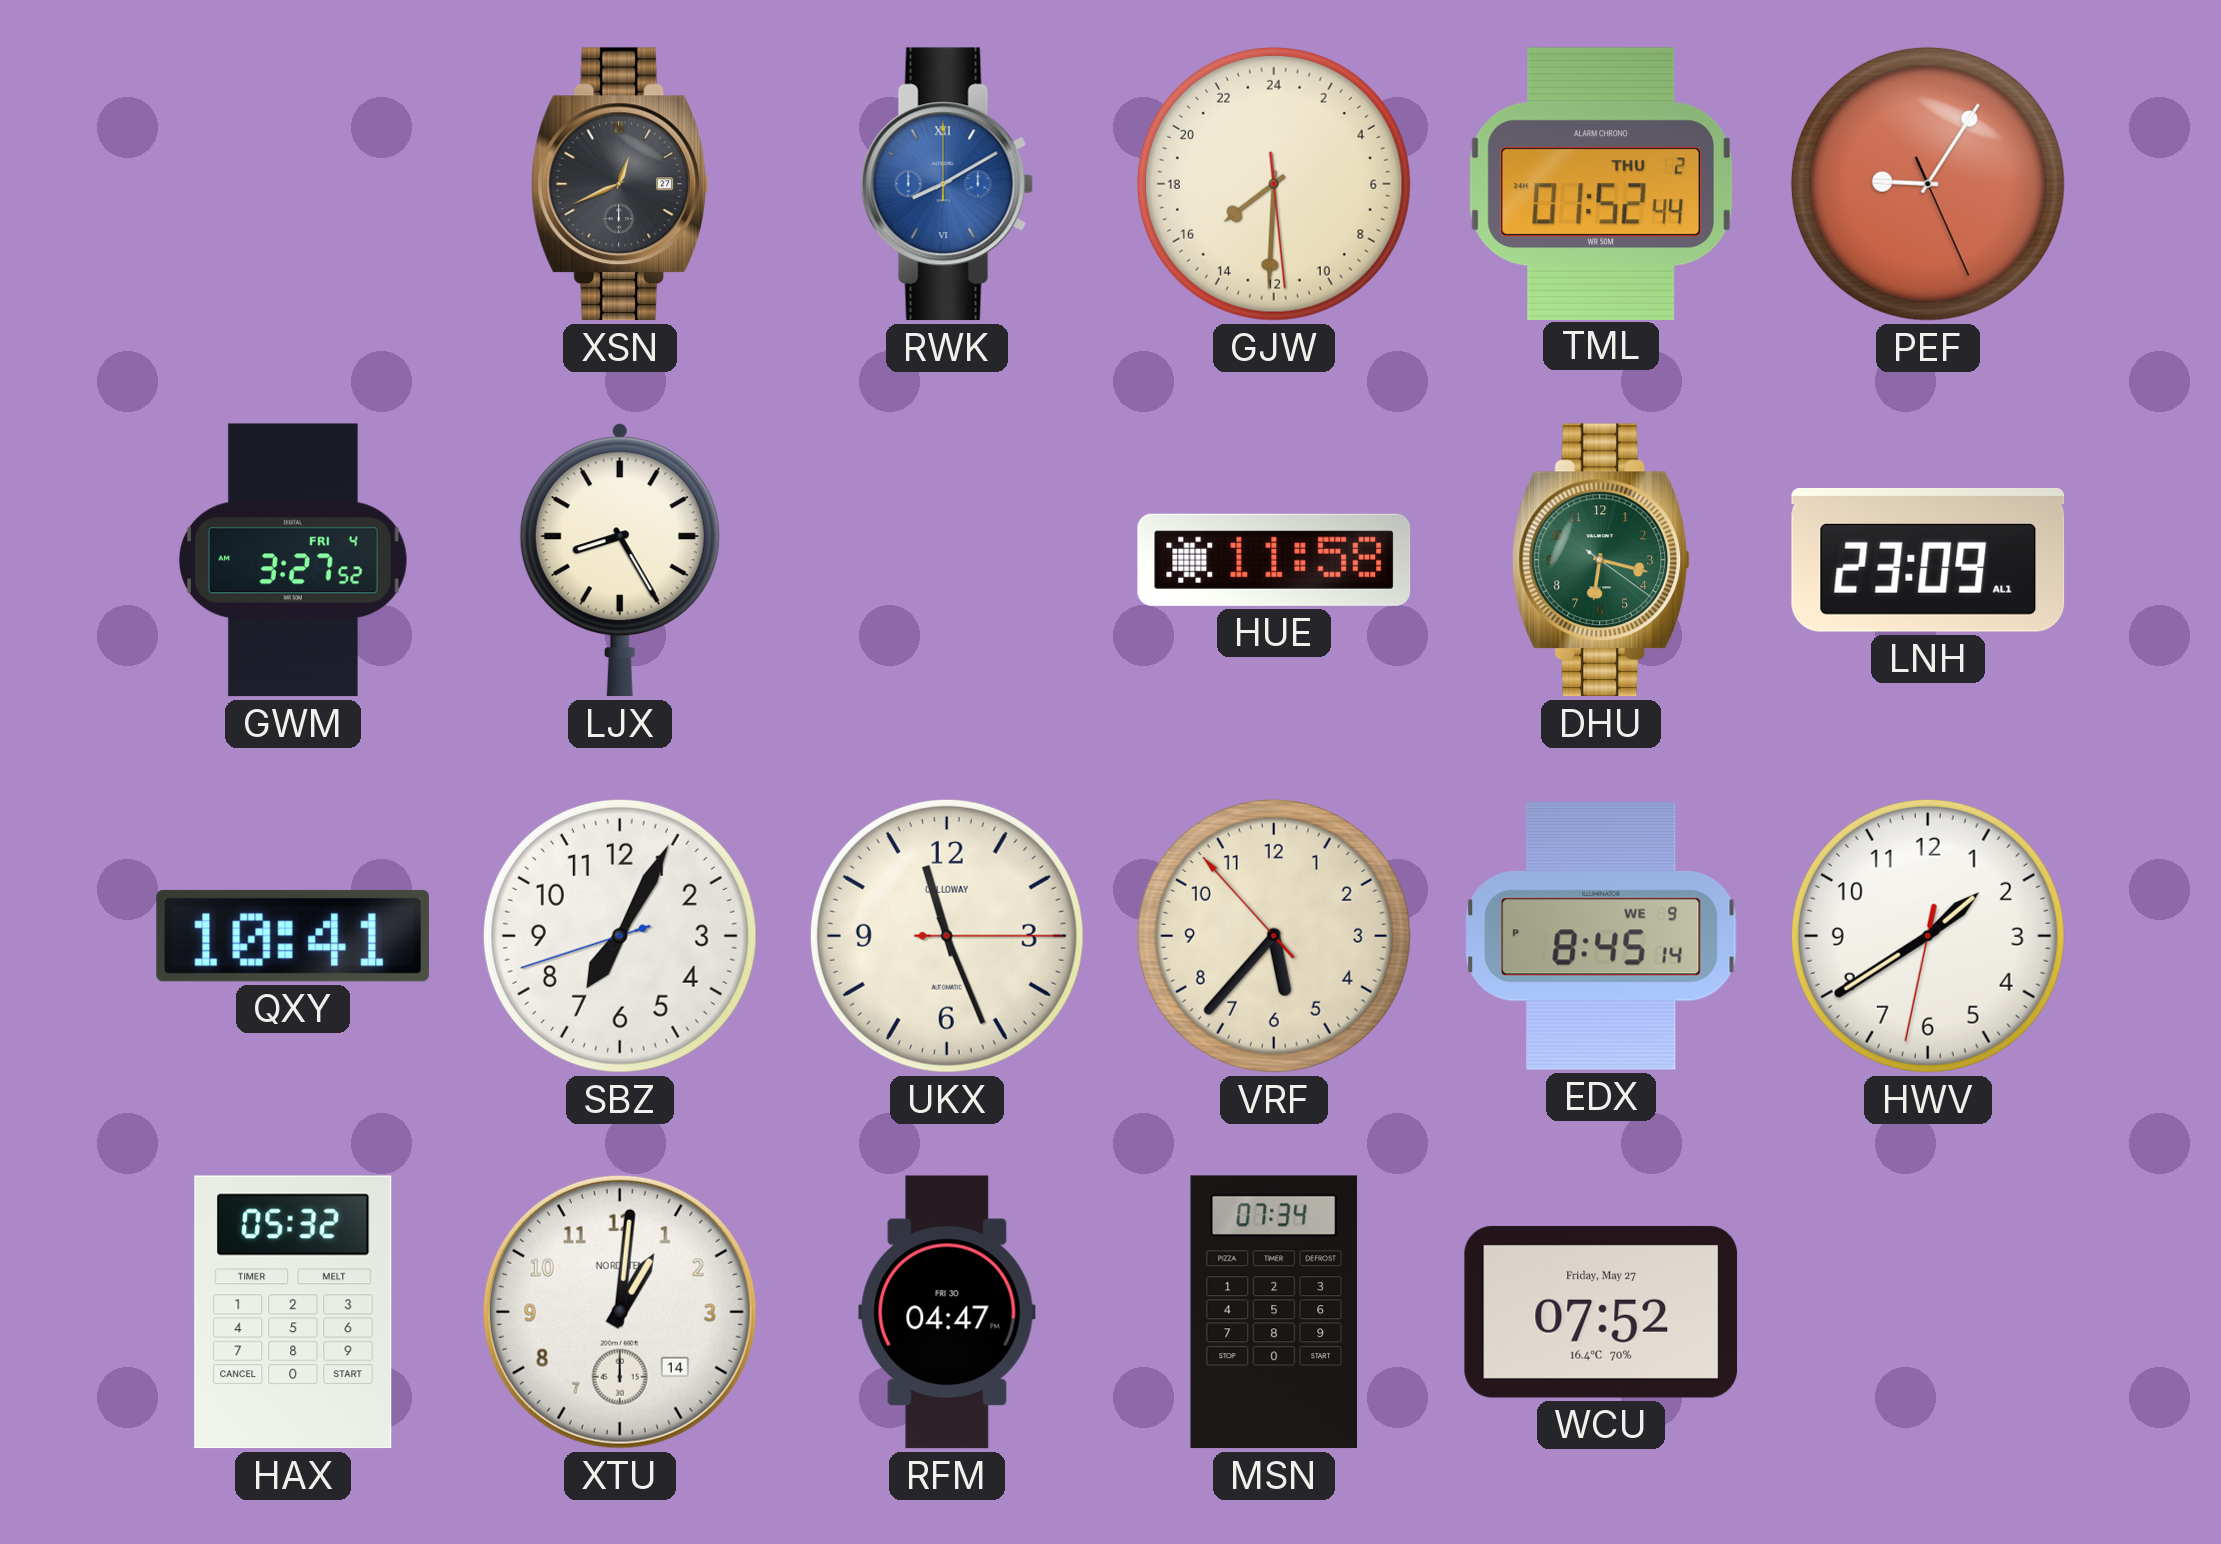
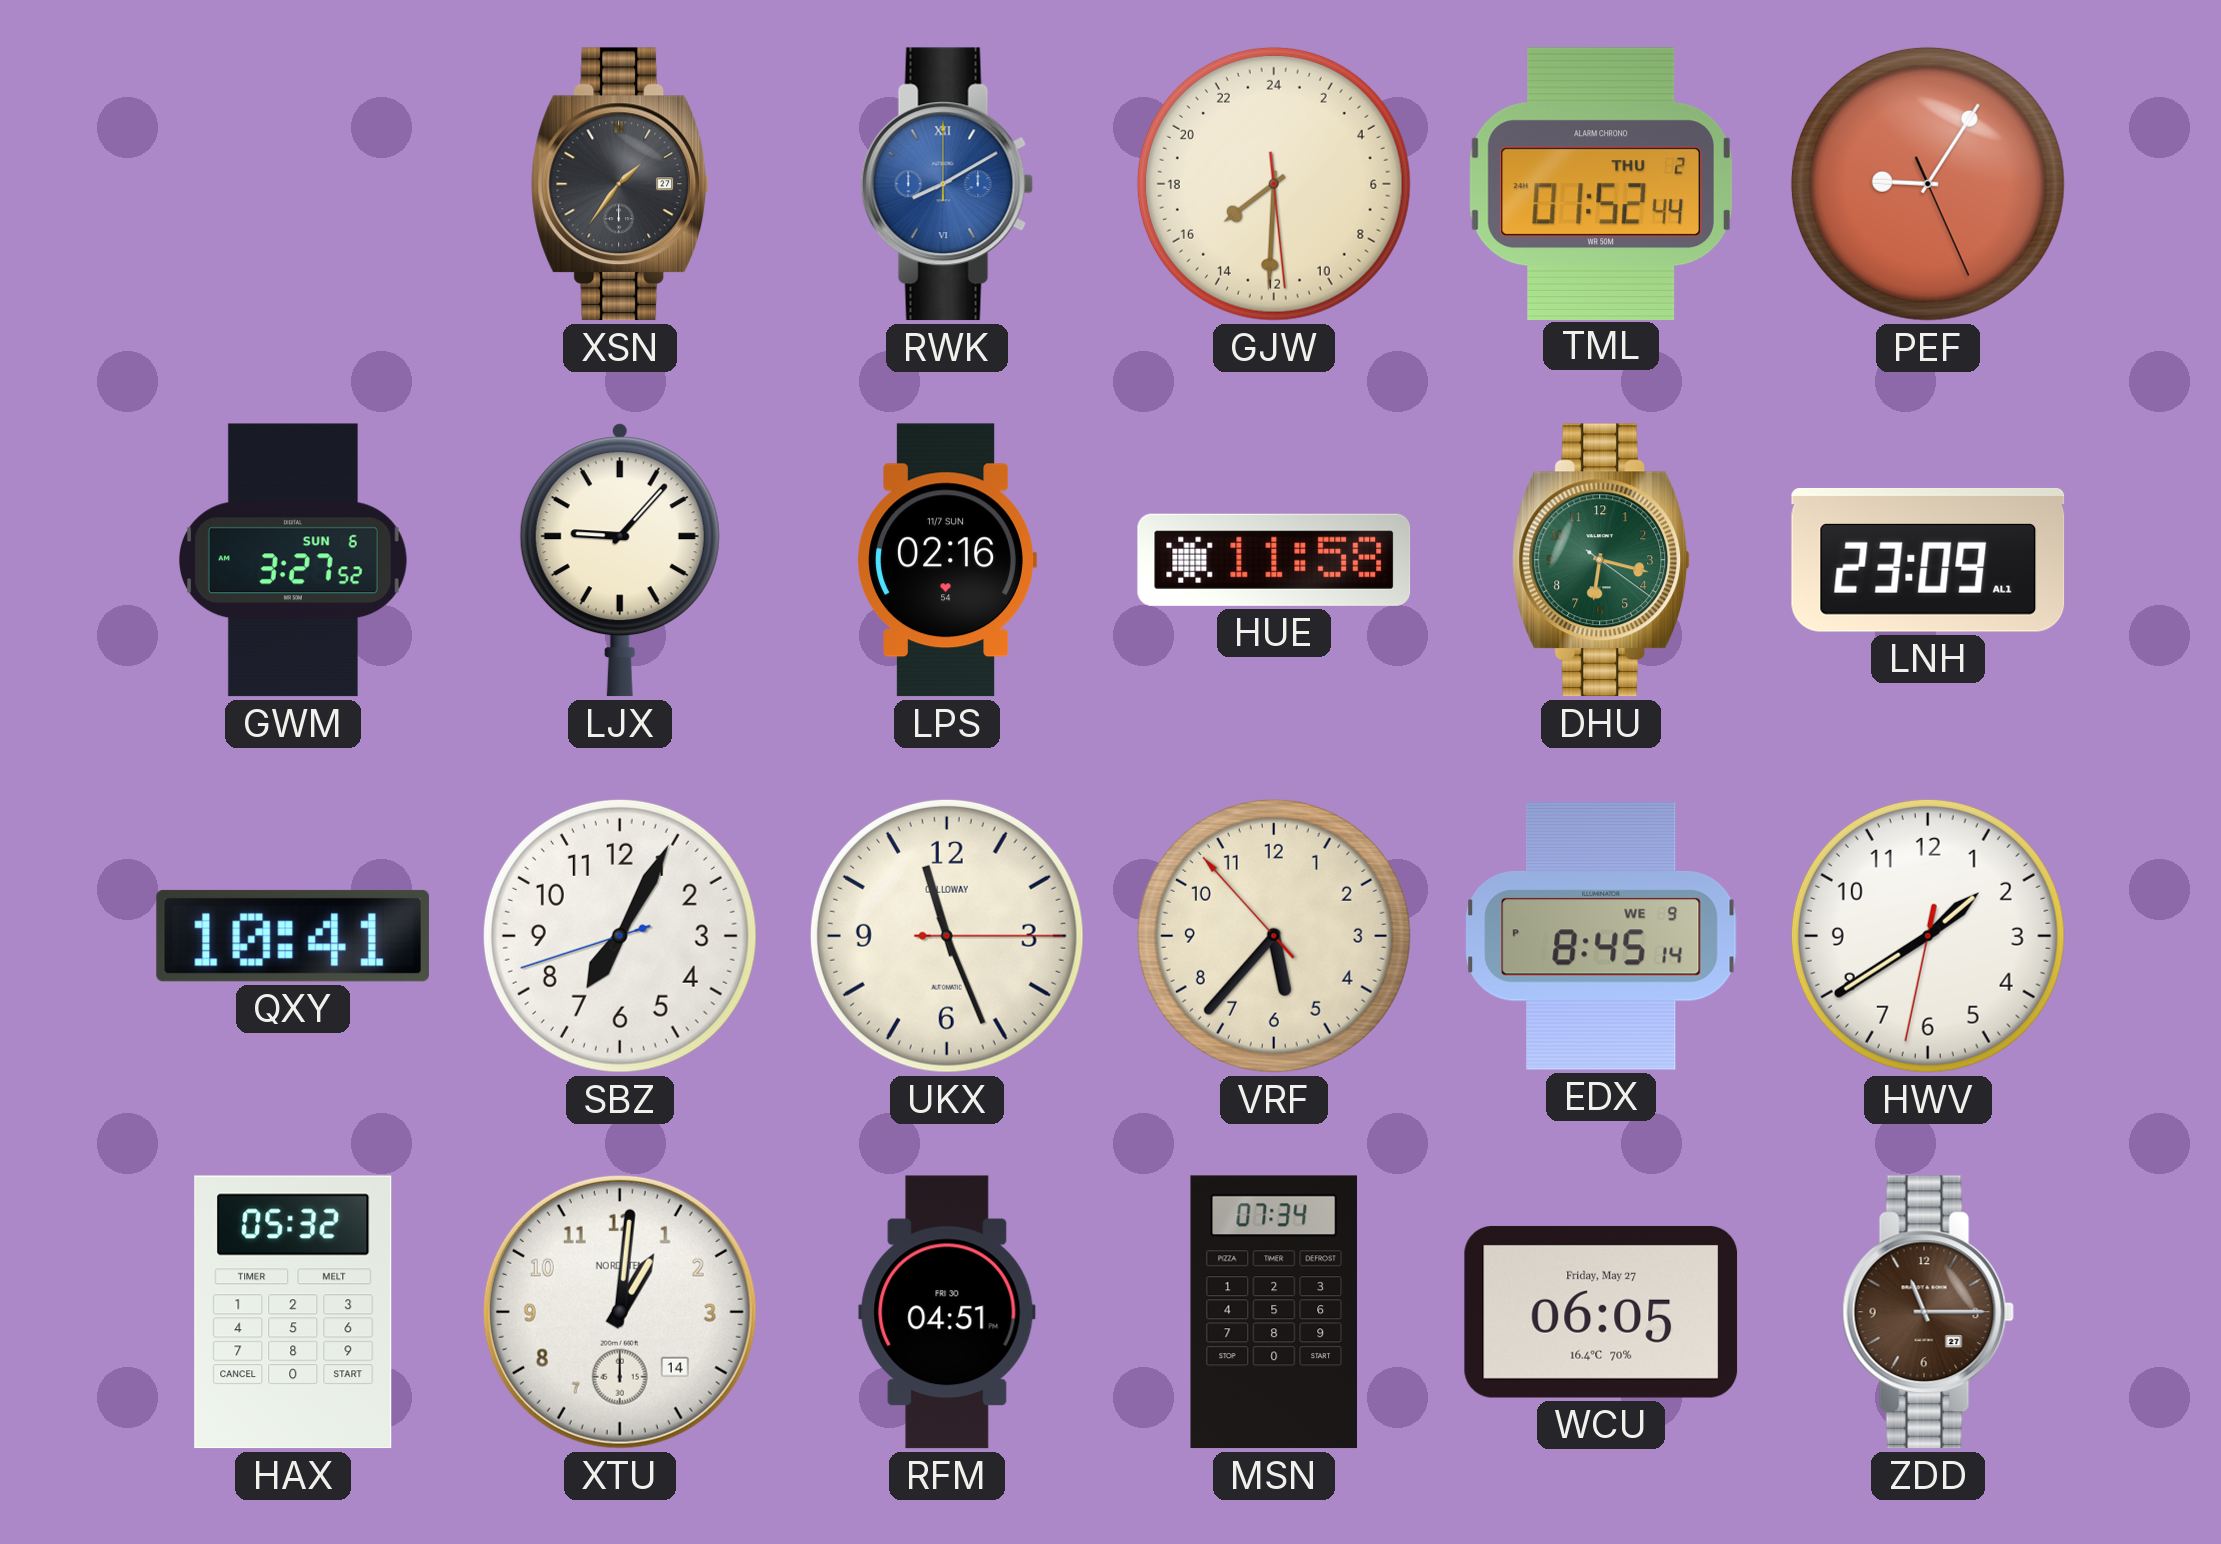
XSN: 12:41 -> 1:36 (621, 184)
GWM date: FRI 4 -> SUN 6 (293, 560)
LJX: 8:25 -> 9:07 (620, 560)
LPS: none -> 02:16 (947, 560)
RFM: 04:47 -> 04:51 (947, 1312)
WCU: 07:52 -> 06:05 (1601, 1312)
ZDD: none -> 11:15 (1928, 1312)
